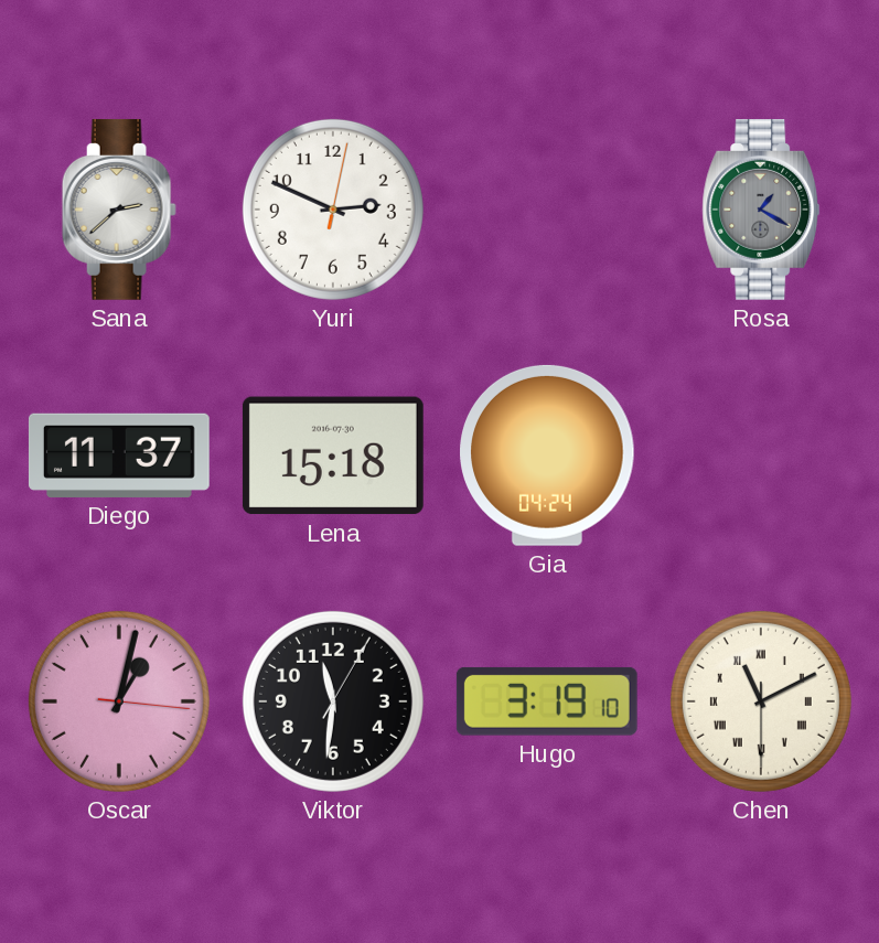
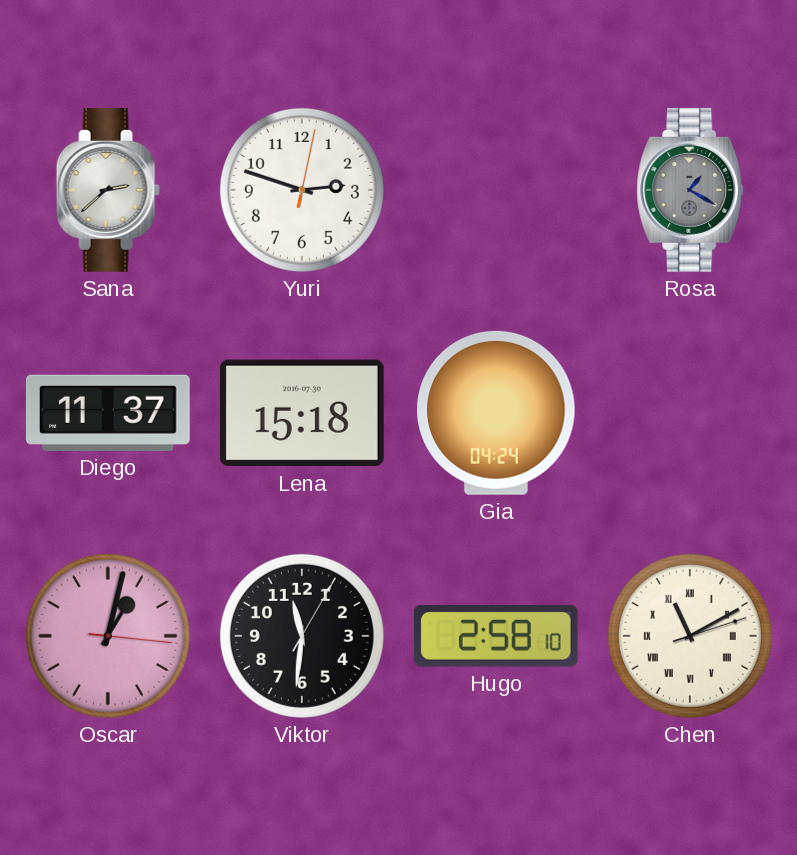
Yuri: 2:49 -> 2:48 (302, 190)
Hugo: 3:19 -> 2:58 (496, 636)
Chen: 11:10:30 -> 11:10:12 (690, 636)
